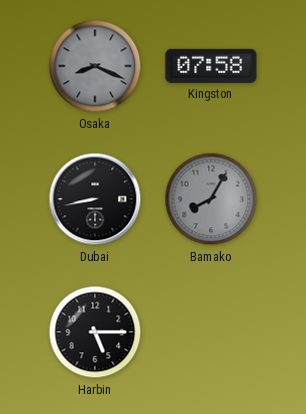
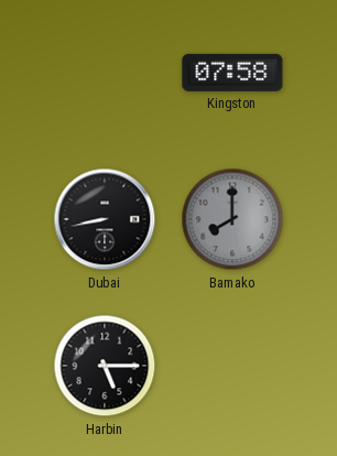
Osaka: 8:19 -> none (95, 66)
Bamako: 8:05 -> 8:00 (232, 219)
